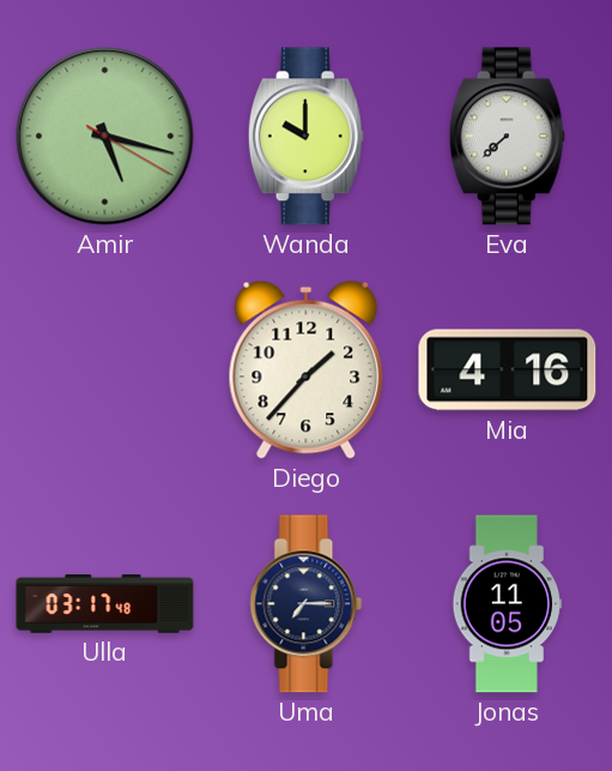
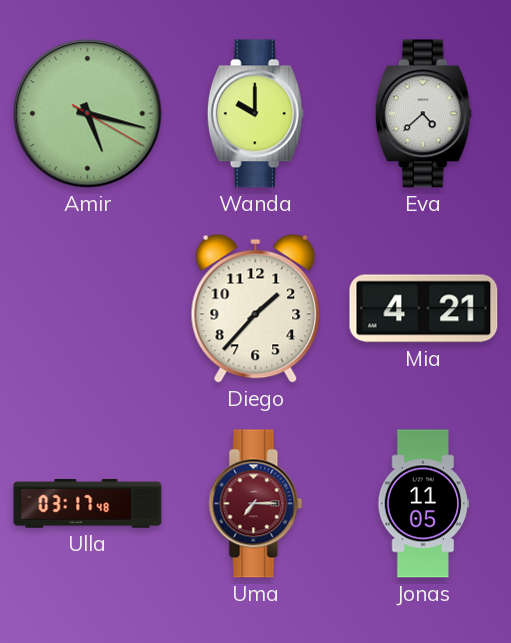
Eva: 7:38 -> 4:38 (423, 114)
Mia: 4:16 -> 4:21 (424, 309)
Uma dial: navy -> burgundy (256, 504)
